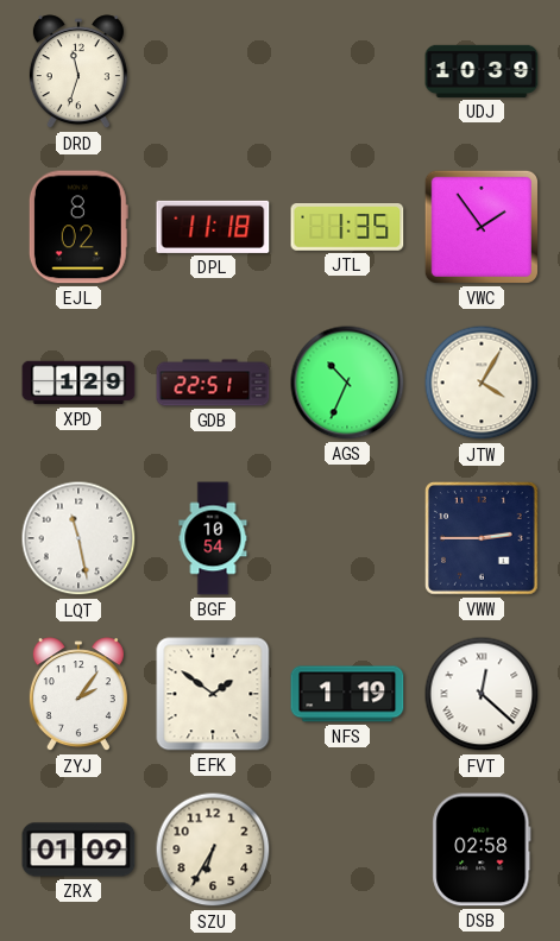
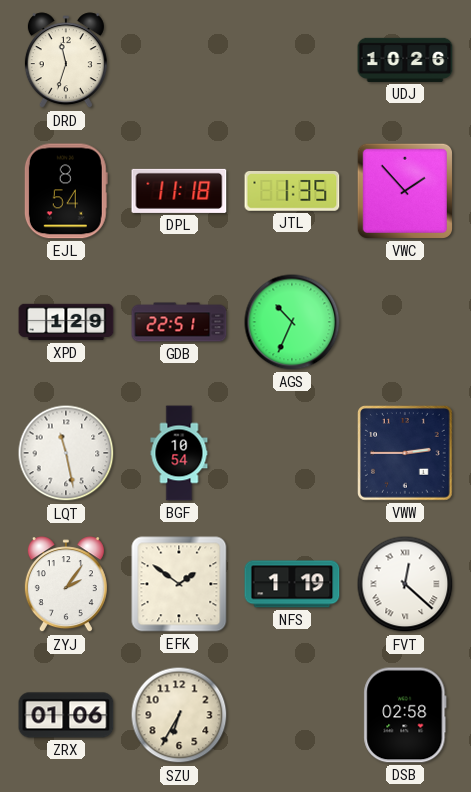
UDJ: 10:39 -> 10:26 (405, 60)
EJL: 8:02 -> 8:54 (66, 191)
VWC: 1:54 -> 1:53 (405, 191)
JTW: 4:05 -> none (482, 383)
ZRX: 01:09 -> 01:06 (66, 715)
